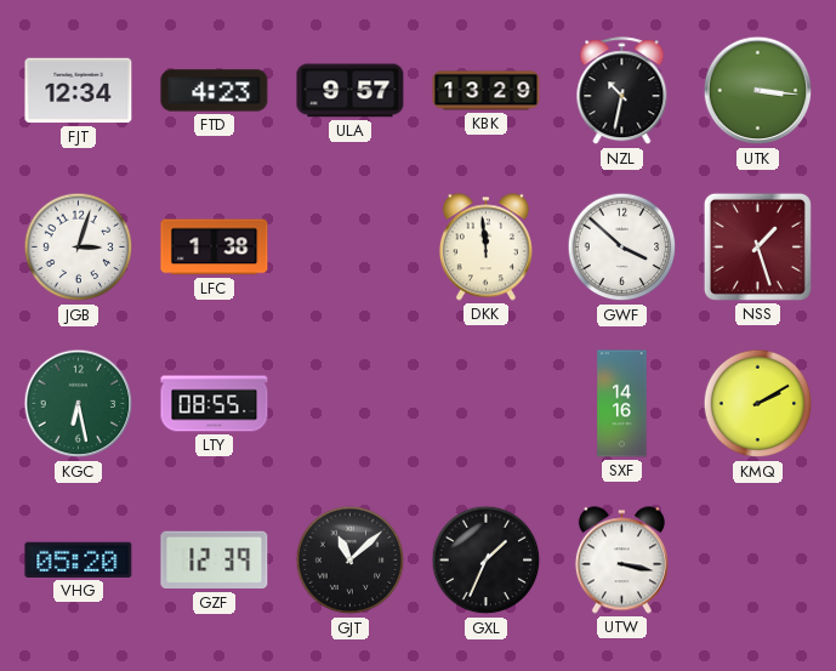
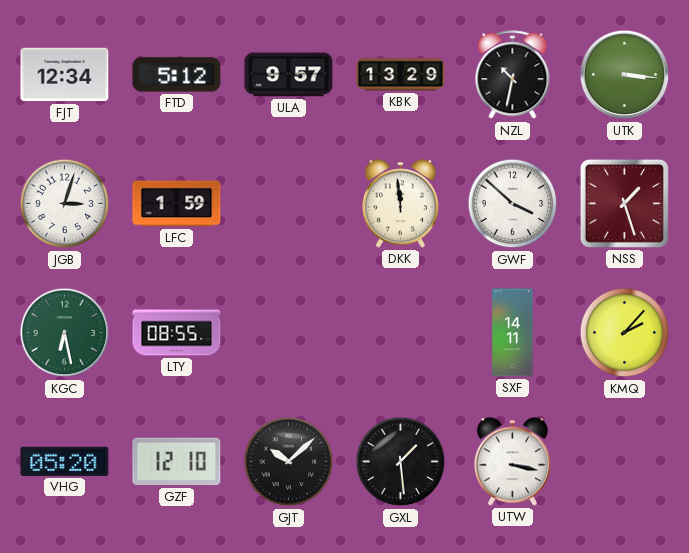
FTD: 4:23 -> 5:12 (177, 75)
LFC: 1:38 -> 1:59 (177, 204)
SXF: 14:16 -> 14:11 (513, 333)
KMQ: 2:10 -> 2:07 (625, 333)
GZF: 12:39 -> 12:10 (177, 462)
GJT: 11:08 -> 10:08 (289, 462)
GXL: 1:34 -> 1:29 (401, 462)
